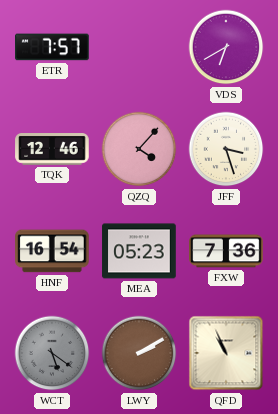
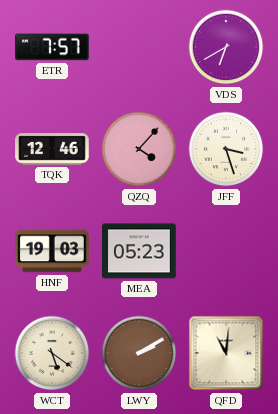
HNF: 16:54 -> 19:03 (52, 251)
FXW: 7:36 -> none (226, 251)
WCT dial: grey -> cream (52, 353)
QFD: 10:56 -> 11:01 (226, 353)
